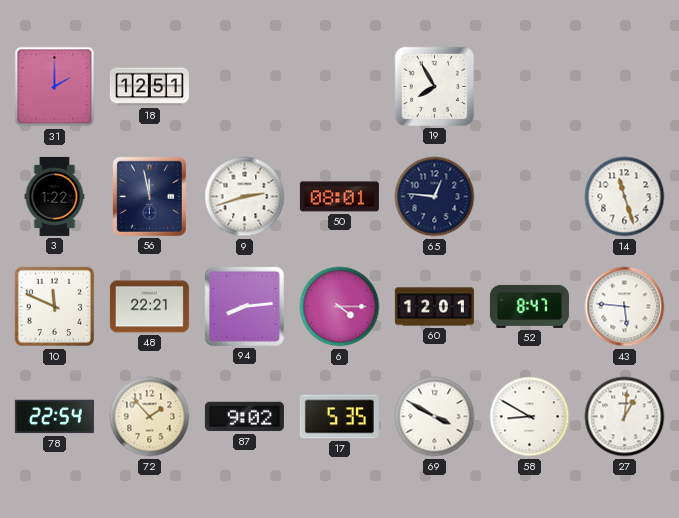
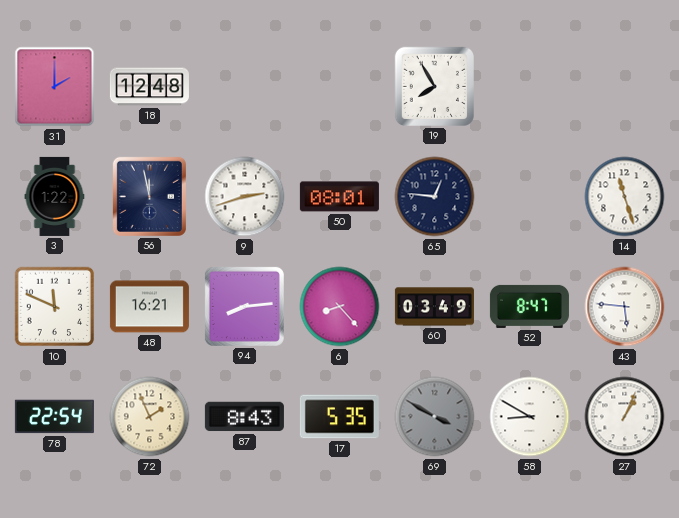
18: 12:51 -> 12:48 (149, 87)
48: 22:21 -> 16:21 (149, 307)
6: 4:15 -> 8:23 (340, 307)
60: 12:01 -> 03:49 (434, 307)
72: 1:53 -> 1:56 (150, 417)
87: 9:02 -> 8:43 (244, 417)
69 dial: white -> grey (435, 417)
27: 1:01 -> 1:04 (625, 417)
